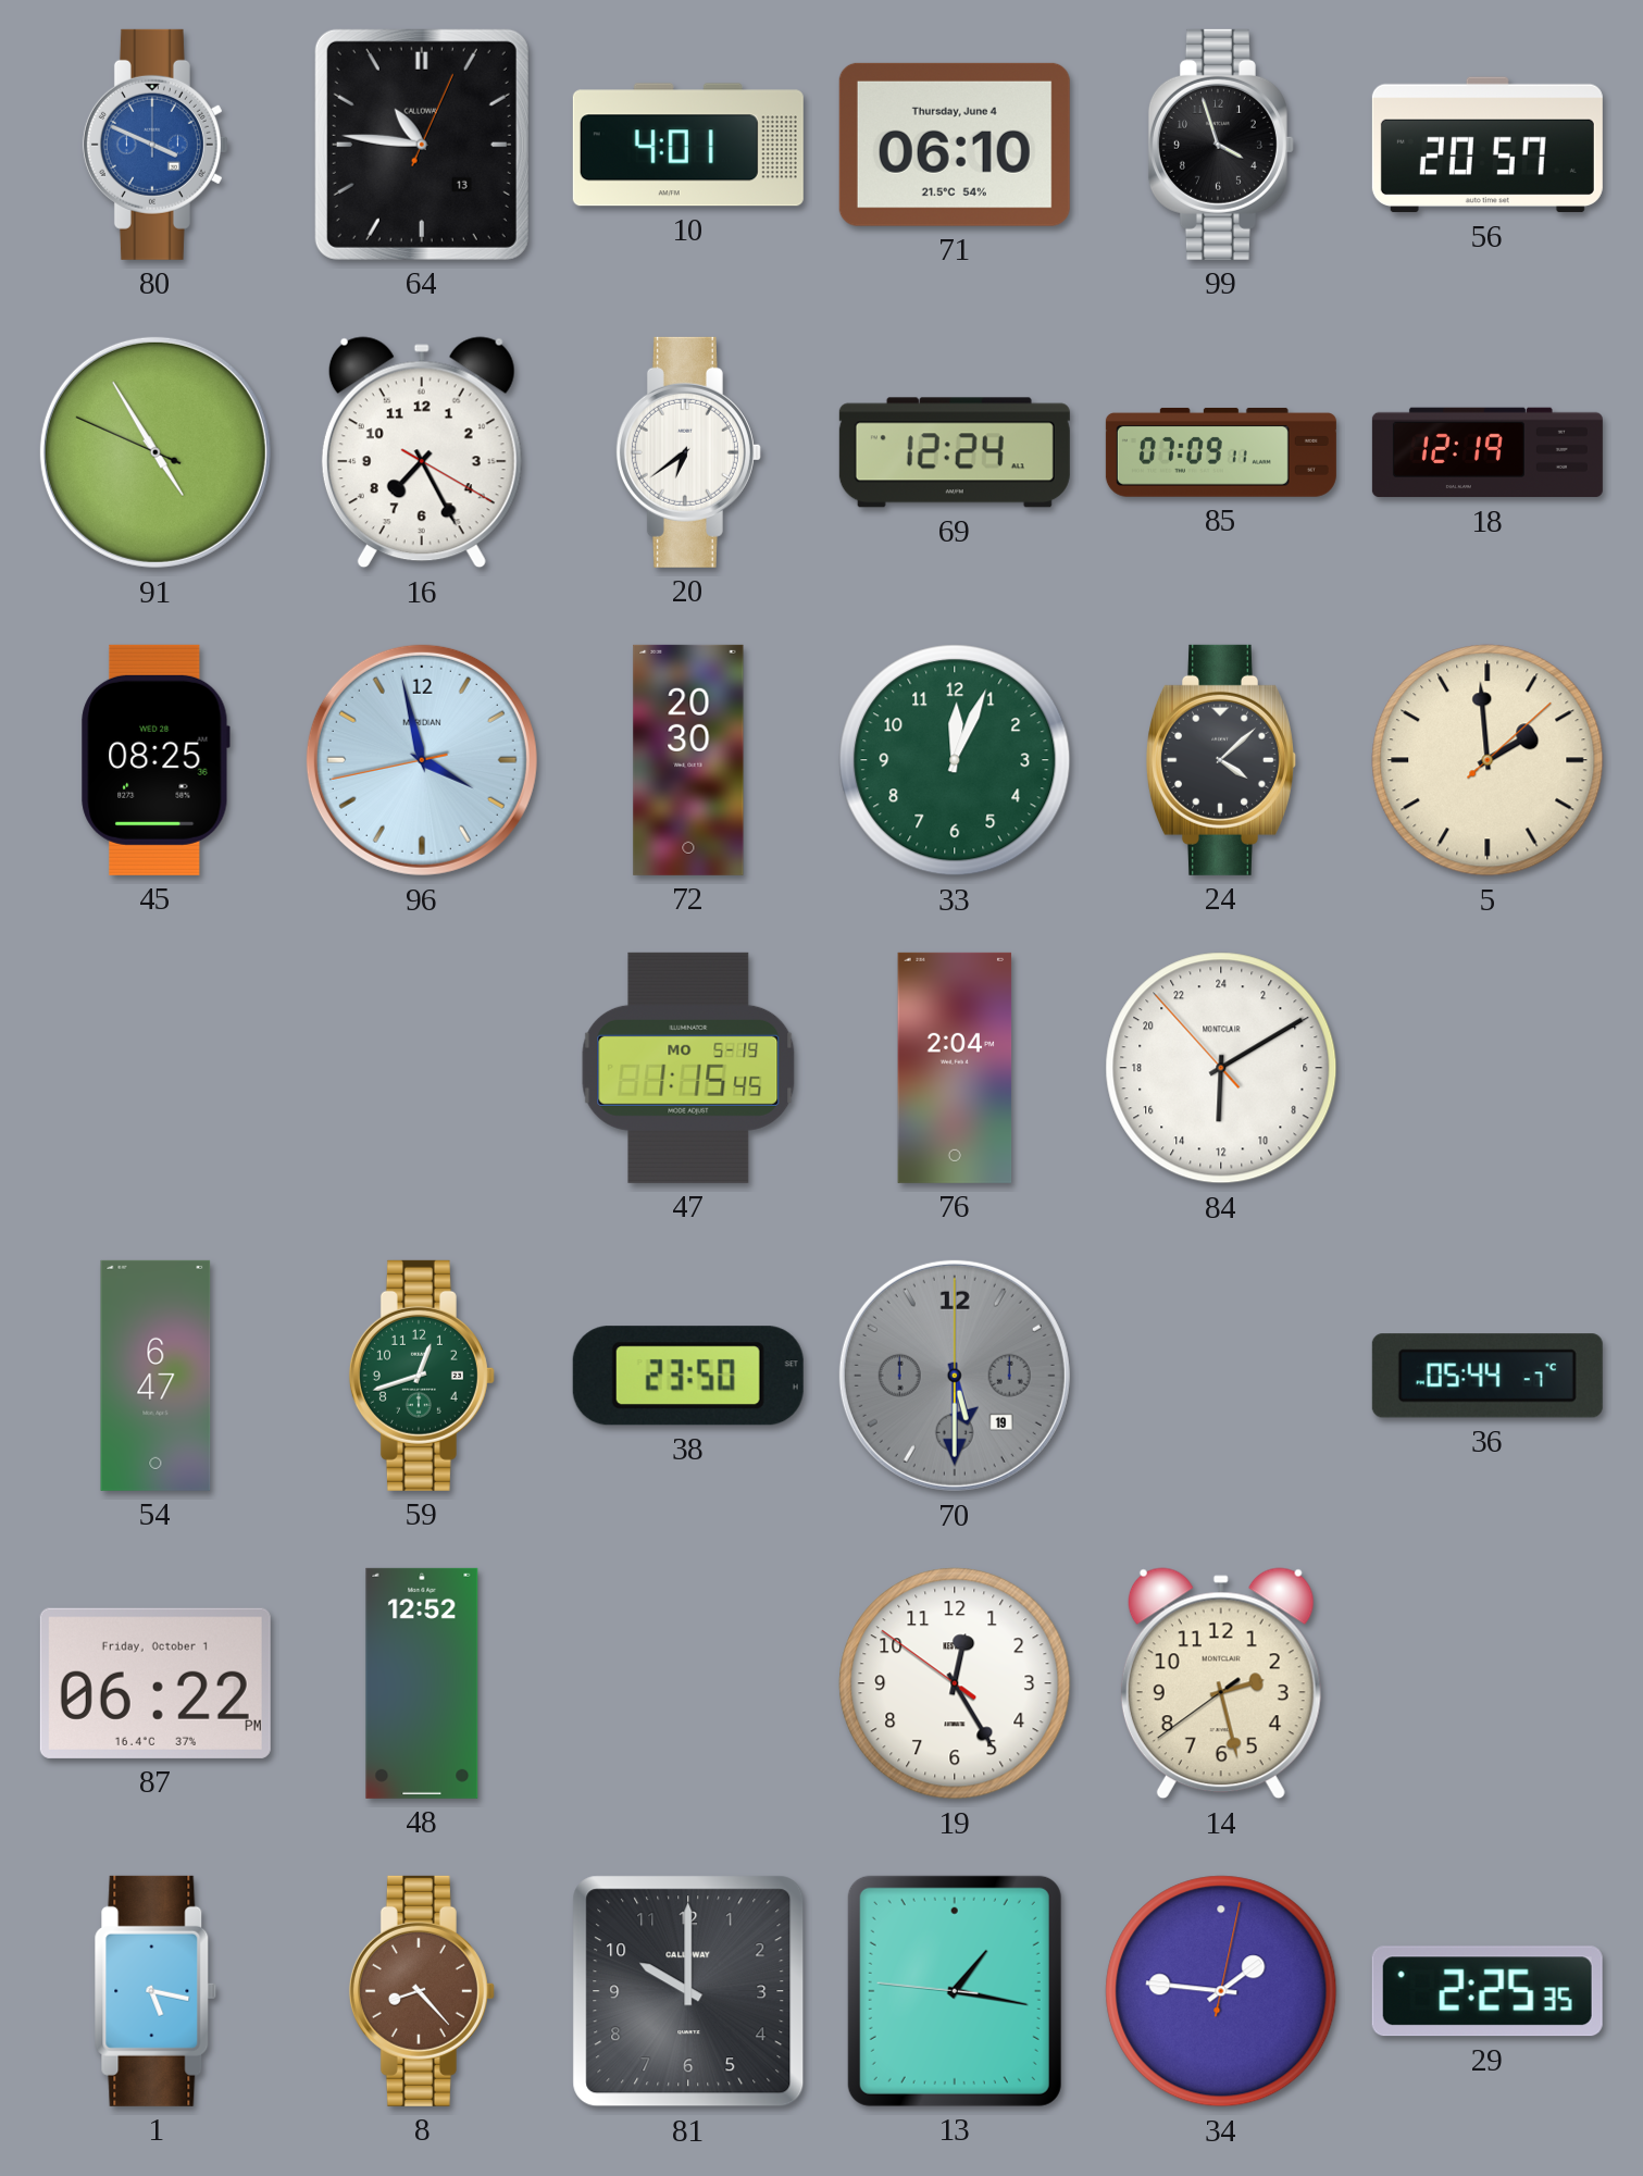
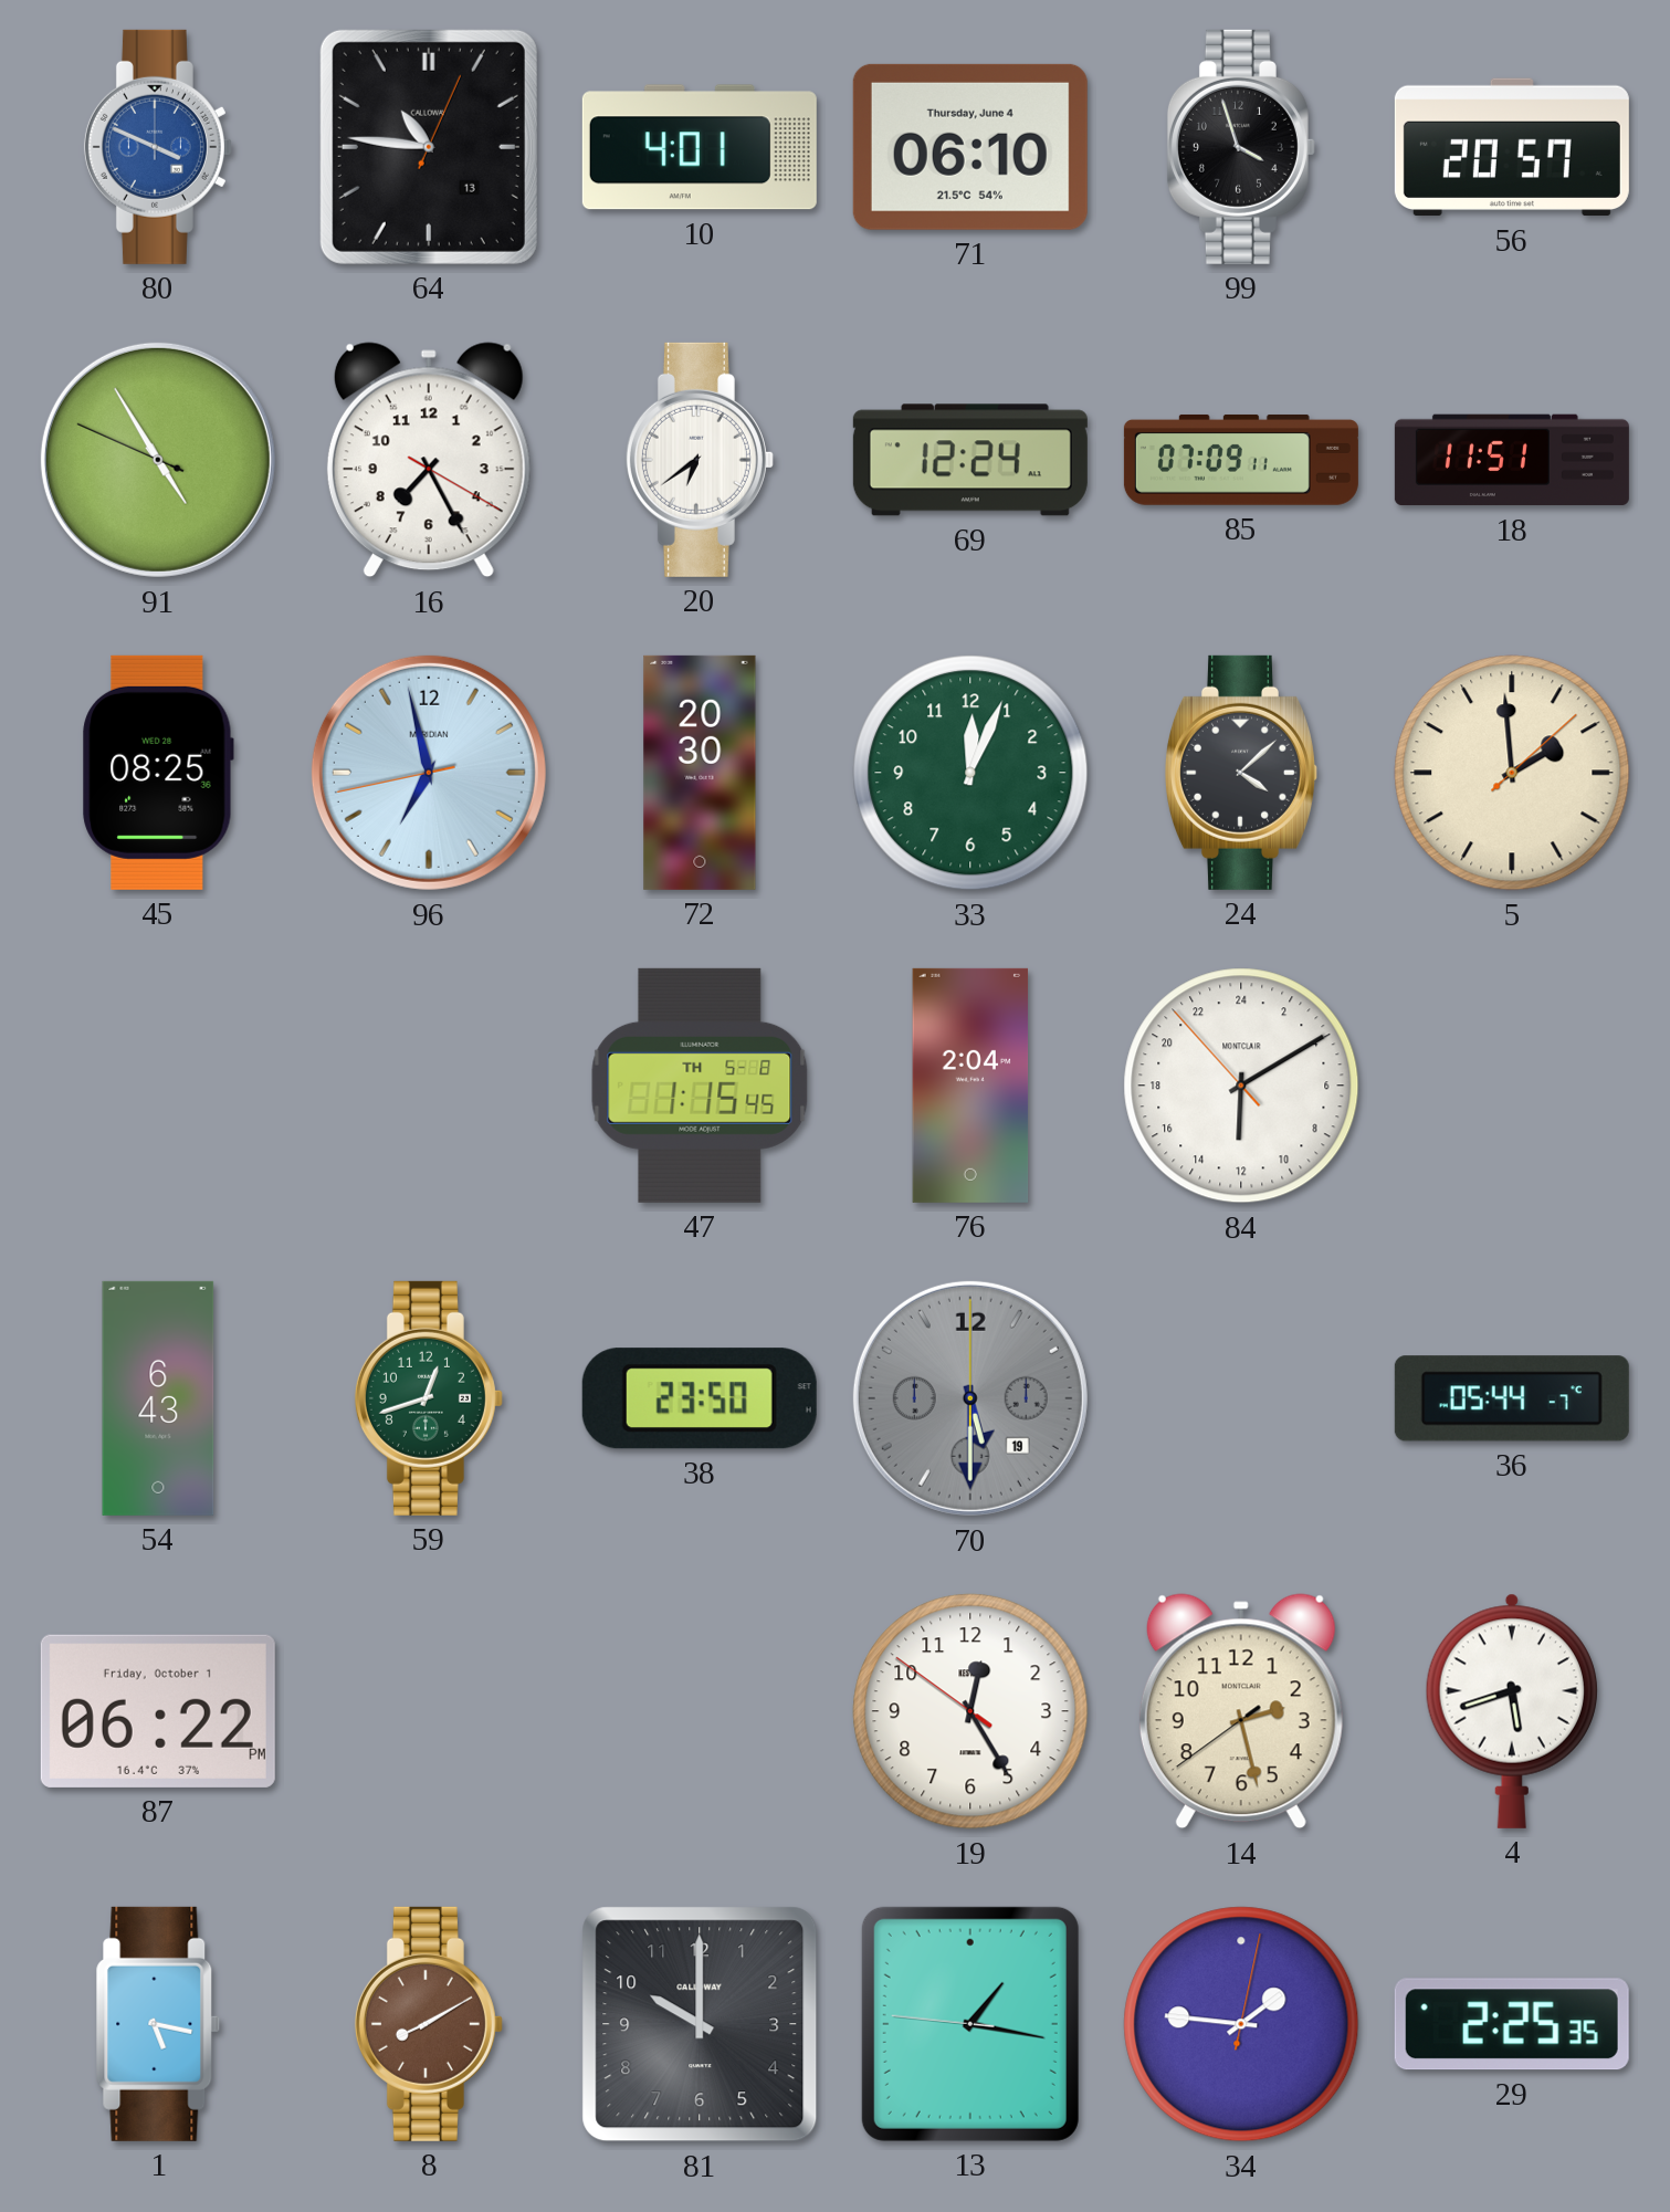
18: 12:19 -> 11:51 (1512, 460)
96: 3:57 -> 6:57 (429, 773)
47 date: MO 5-19 -> TH 5-8 (700, 1086)
54: 6:47 -> 6:43 (158, 1398)
48: 12:52 -> none (422, 1683)
4: none -> 5:42 (1512, 1711)
8: 8:23 -> 8:10 (429, 2024)
